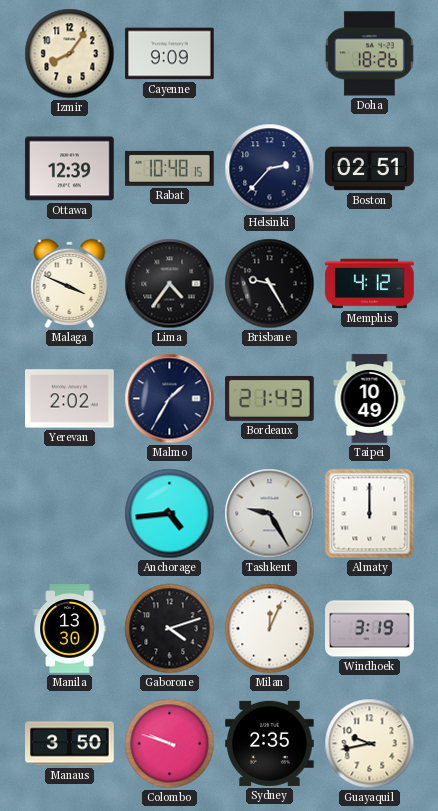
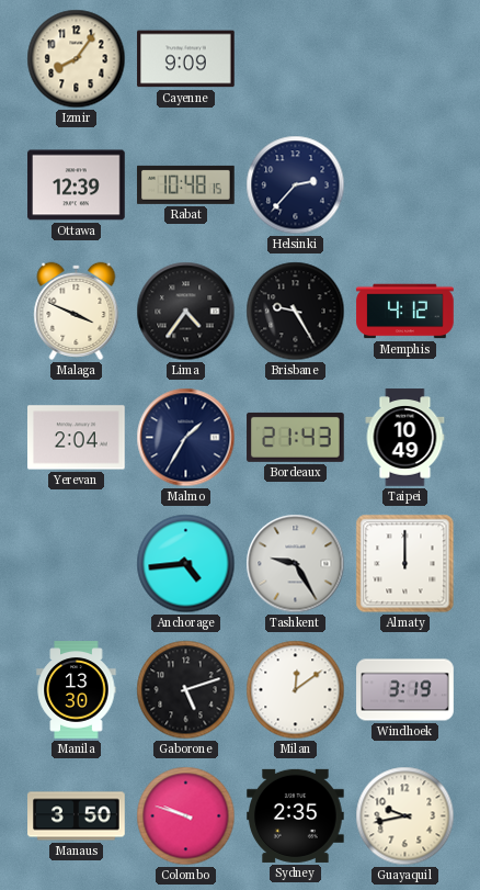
Doha: 18:26 -> none (369, 54)
Boston: 02:51 -> none (370, 169)
Yerevan: 2:02 -> 2:04 (77, 438)
Gaborone: 4:12 -> 5:12 (186, 690)
Milan: 12:04 -> 12:09 (296, 690)
